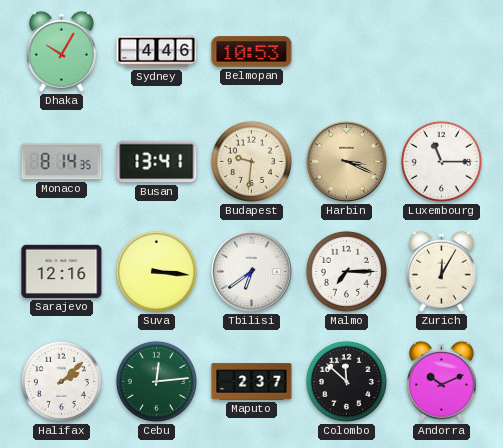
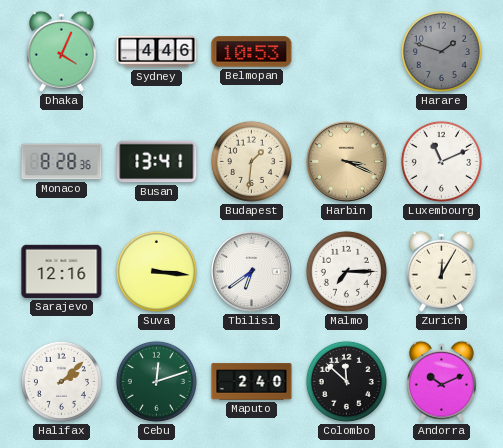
Dhaka: 10:05 -> 4:04 (61, 51)
Harare: none -> 1:48 (441, 51)
Monaco: 8:14 -> 8:28 (62, 162)
Budapest: 9:31 -> 1:31 (251, 161)
Luxembourg: 11:15 -> 11:11 (441, 161)
Cebu: 12:14 -> 12:12 (156, 381)
Maputo: 2:37 -> 2:40 (252, 382)
